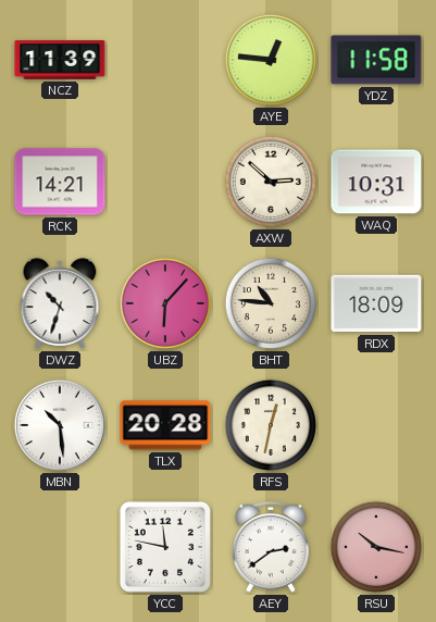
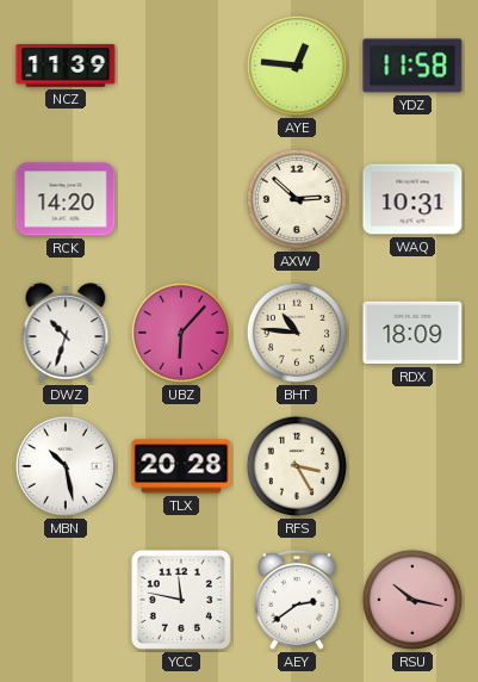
RCK: 14:21 -> 14:20 (66, 199)
MBN: 10:29 -> 10:28 (66, 466)
RFS: 12:32 -> 3:25 (297, 466)
